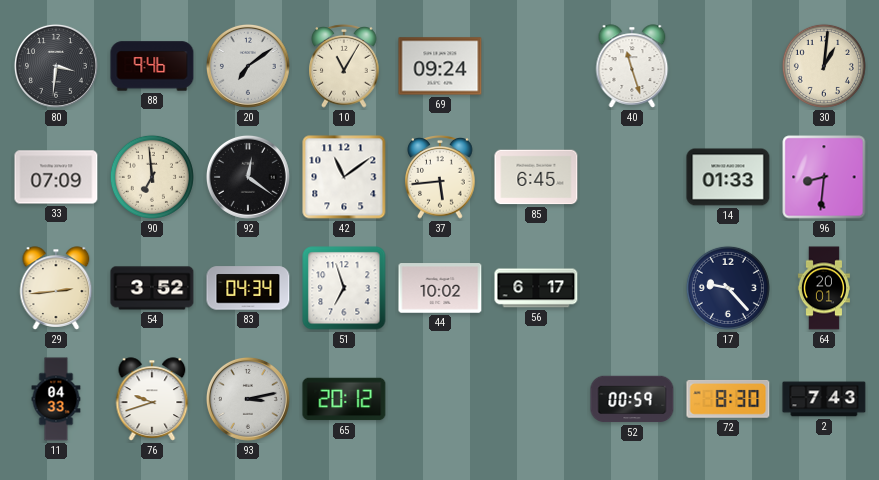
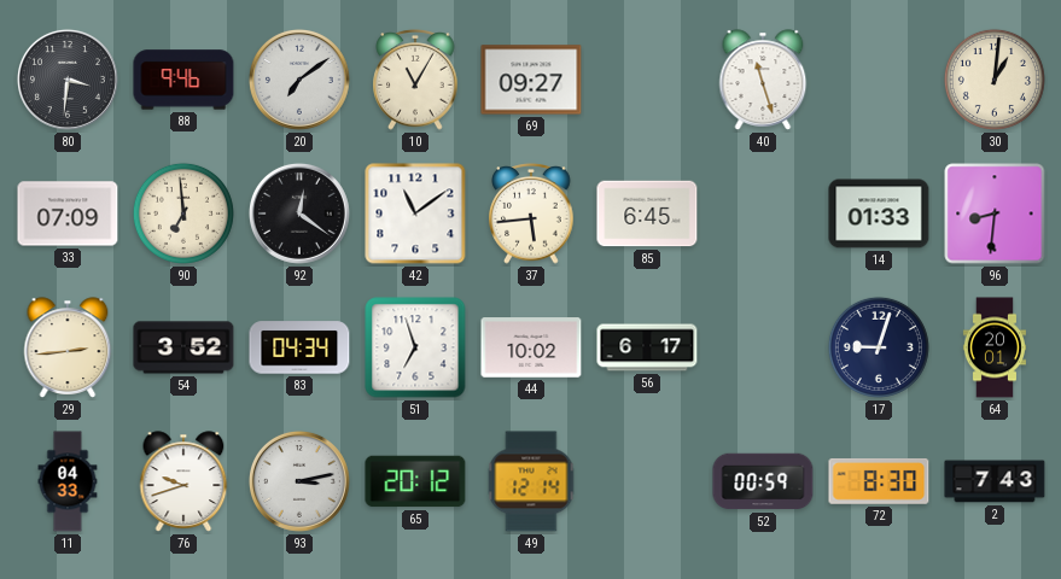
69: 09:24 -> 09:27 (531, 80)
17: 9:23 -> 9:03 (879, 347)
49: none -> 12:14 (531, 481)
